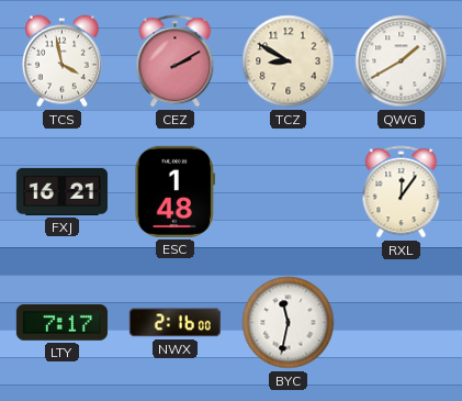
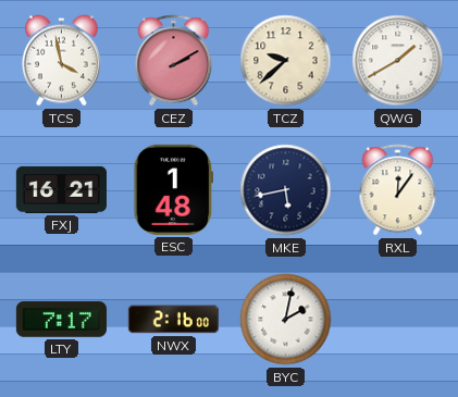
TCZ: 8:50 -> 9:38 (286, 61)
MKE: none -> 5:43 (286, 190)
BYC: 11:32 -> 2:02 (286, 320)
